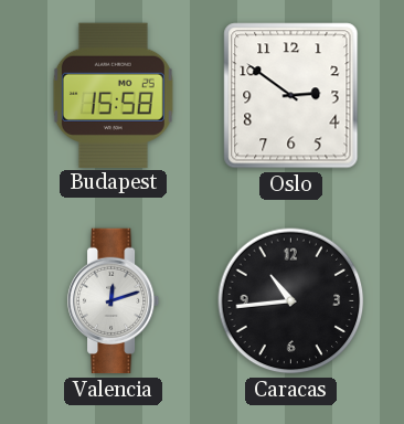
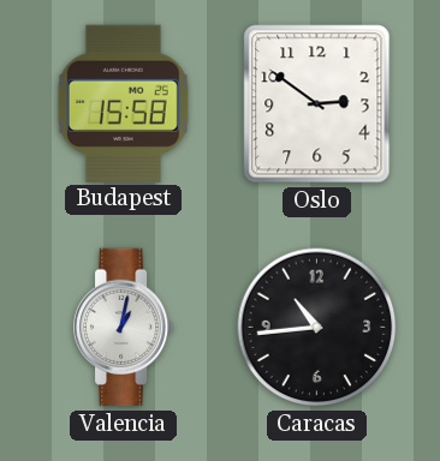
Valencia: 12:12 -> 1:02 (124, 328)
